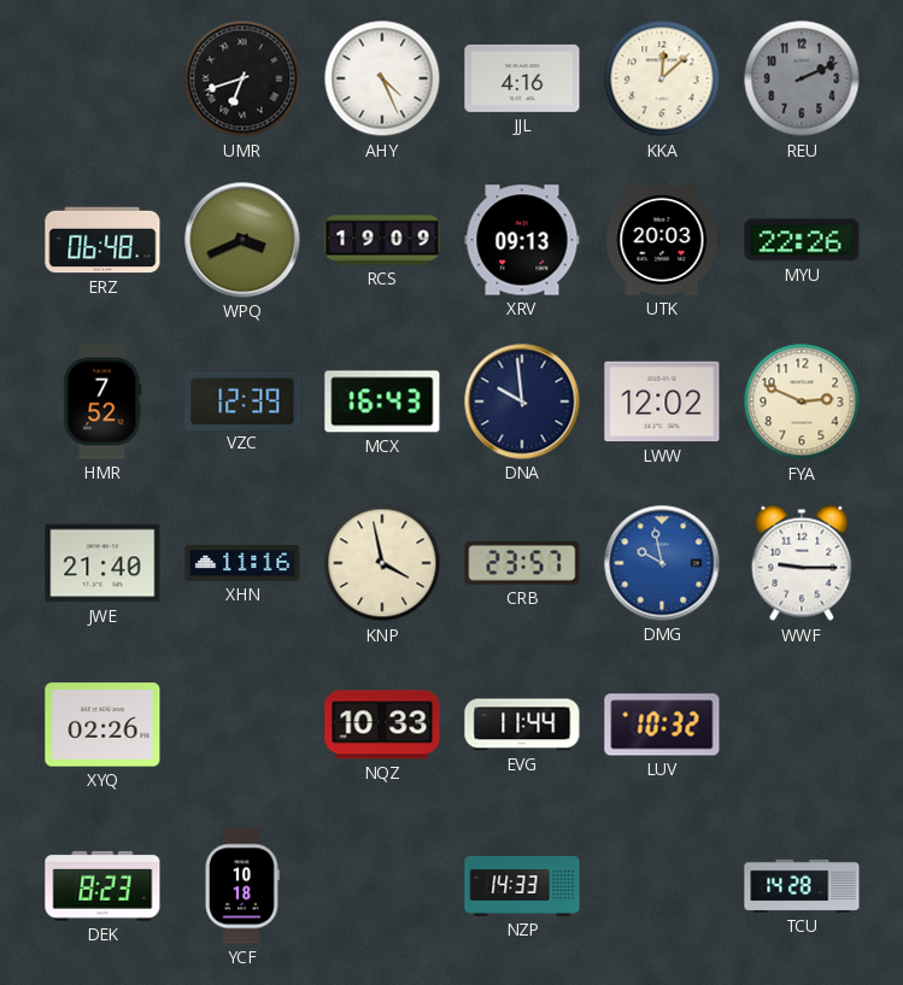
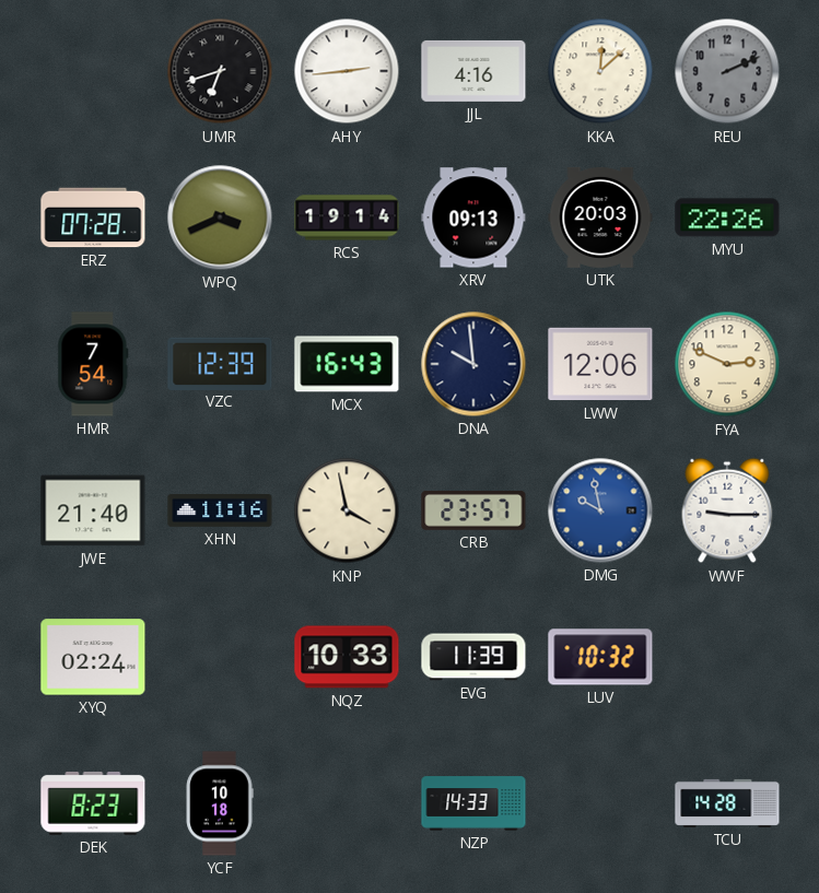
AHY: 4:26 -> 2:44 (347, 71)
ERZ: 06:48 -> 07:28 (93, 218)
RCS: 19:09 -> 19:14 (347, 218)
HMR: 7:52 -> 7:54 (93, 364)
LWW: 12:02 -> 12:06 (600, 364)
XYQ: 02:26 -> 02:24 (93, 657)
EVG: 11:44 -> 11:39 (473, 657)
